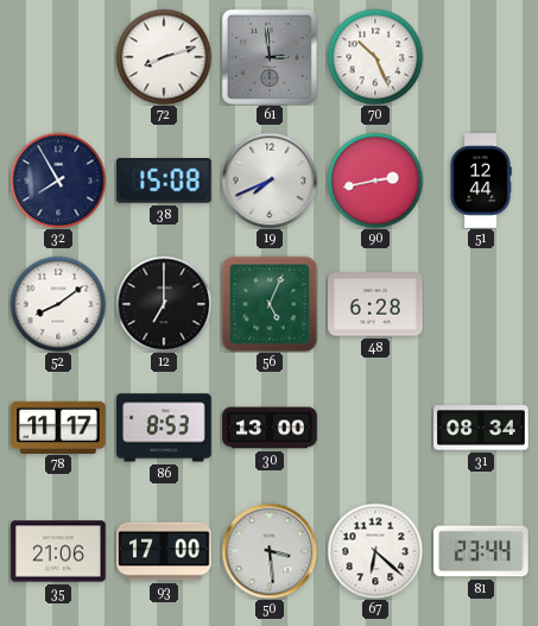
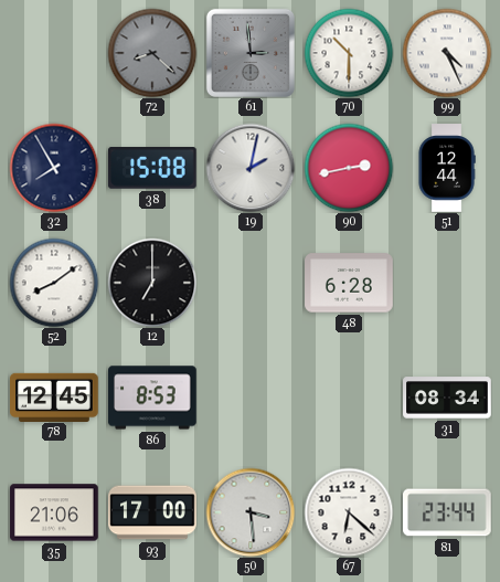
72: 8:12 -> 8:22 (152, 53)
72 dial: white -> grey (152, 53)
70: 10:26 -> 10:30 (349, 53)
99: none -> 4:26 (447, 53)
19: 7:41 -> 2:02 (251, 168)
56: 5:04 -> none (270, 304)
78: 11:17 -> 12:45 (54, 396)
30: 13:00 -> none (270, 428)
